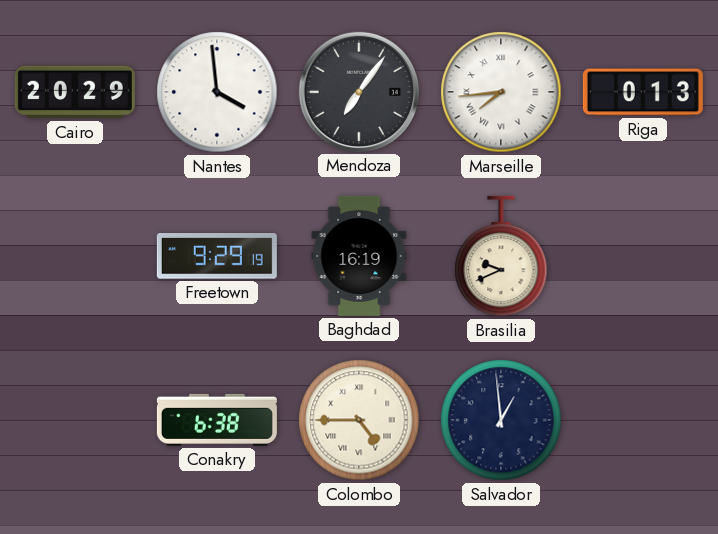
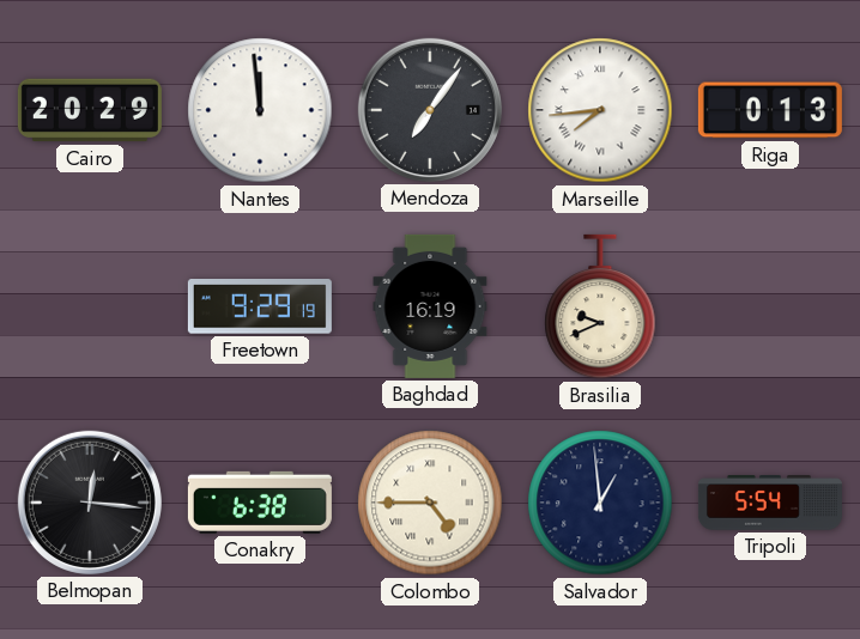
Nantes: 3:59 -> 11:59 (260, 110)
Belmopan: none -> 12:16 (90, 503)
Tripoli: none -> 5:54 (770, 503)
